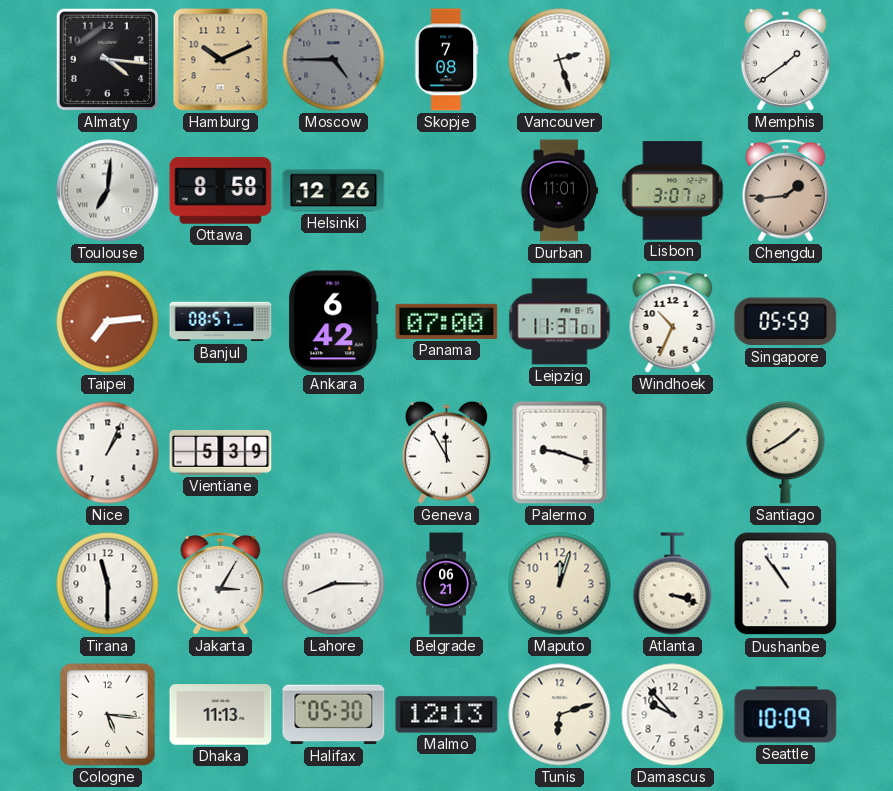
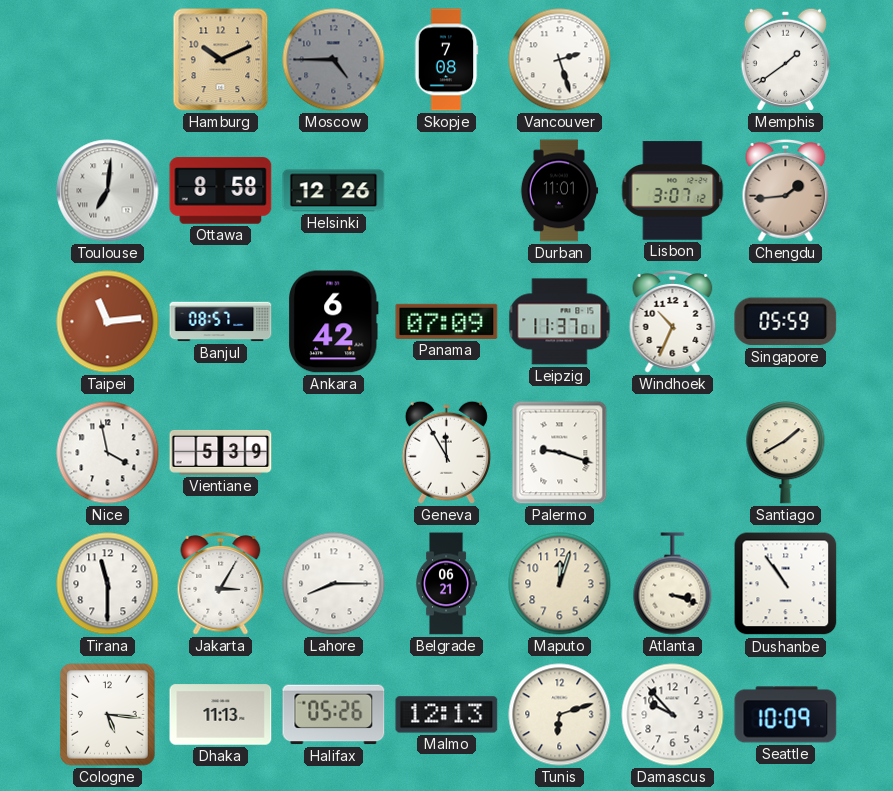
Almaty: 4:16 -> none (107, 59)
Taipei: 7:14 -> 11:14 (108, 322)
Panama: 07:00 -> 07:09 (447, 321)
Nice: 1:04 -> 3:58 (108, 453)
Halifax: 05:30 -> 05:26 (334, 715)
